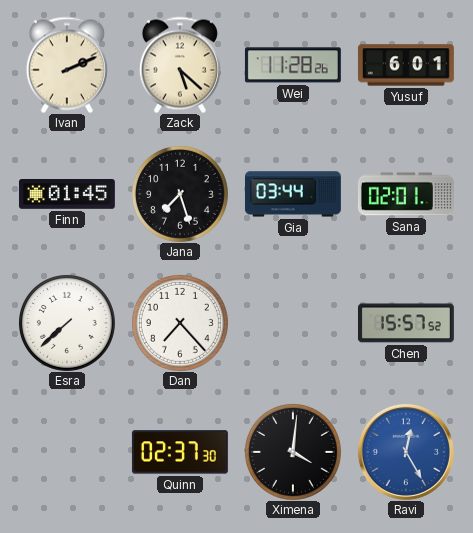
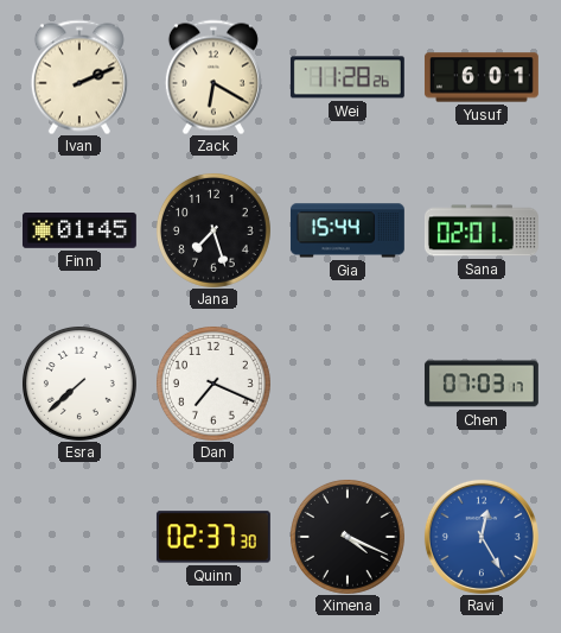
Zack: 5:22 -> 6:20 (213, 77)
Gia: 03:44 -> 15:44 (348, 230)
Dan: 7:23 -> 7:19 (213, 384)
Chen: 15:57 -> 07:03 (482, 384)
Ximena: 4:01 -> 4:19 (348, 537)
